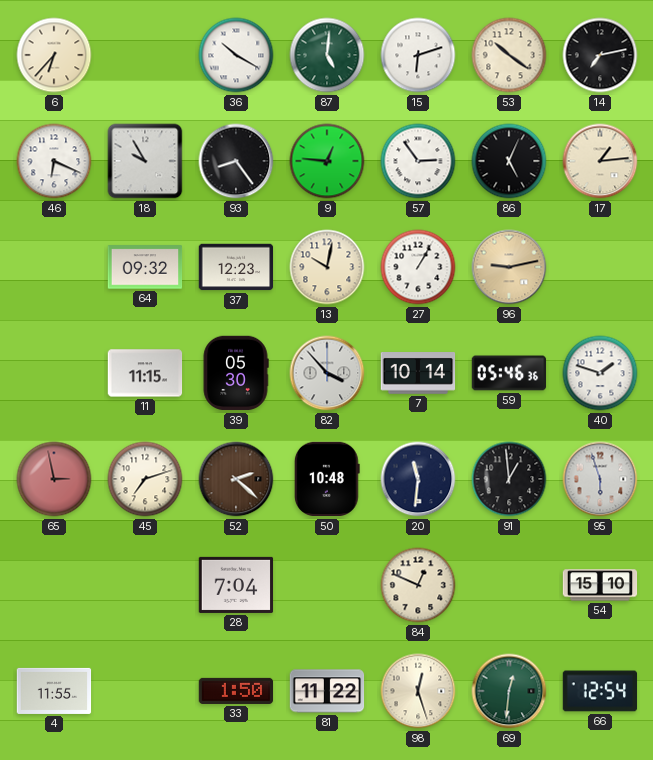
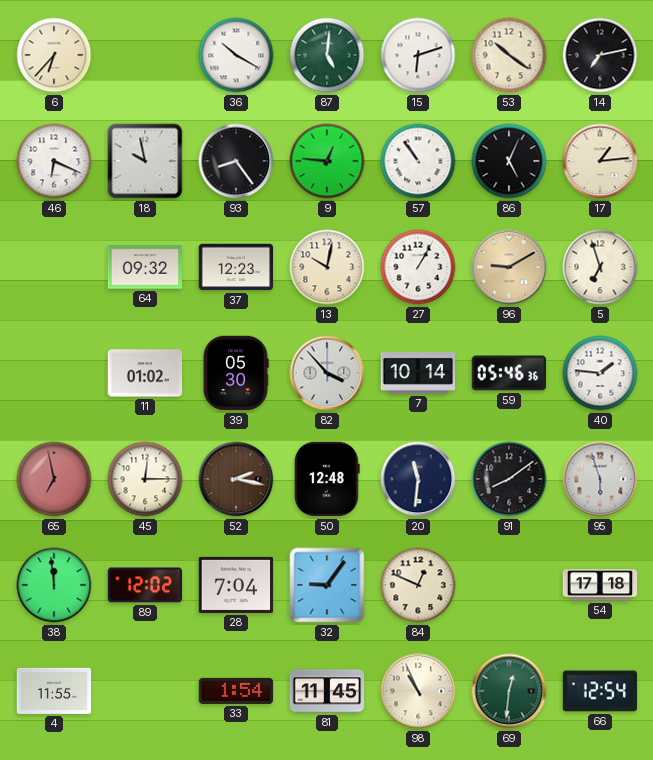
18: 9:55 -> 9:58 (145, 161)
57: 2:54 -> 10:54 (418, 161)
96: 9:13 -> 9:10 (509, 267)
5: none -> 6:57 (600, 267)
11: 11:15 -> 01:02 (145, 373)
40: 1:48 -> 1:46 (600, 373)
65: 2:58 -> 6:58 (54, 479)
45: 7:12 -> 12:15 (145, 479)
52: 2:22 -> 2:17 (236, 479)
50: 10:48 -> 12:48 (328, 479)
91: 12:59 -> 8:09 (509, 479)
38: none -> 11:59 (54, 585)
89: none -> 12:02 (145, 585)
32: none -> 9:06 (327, 585)
54: 15:10 -> 17:18 (600, 585)
33: 1:50 -> 1:54 (236, 691)
81: 11:22 -> 11:45 (327, 691)
98: 12:27 -> 10:56 (418, 691)
